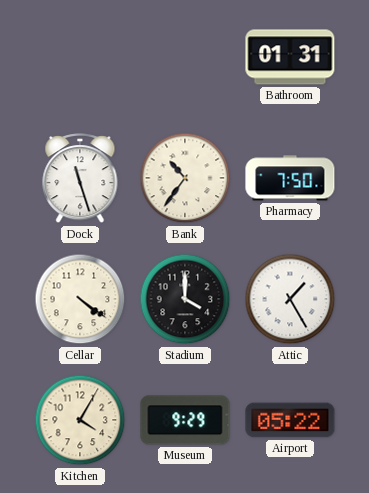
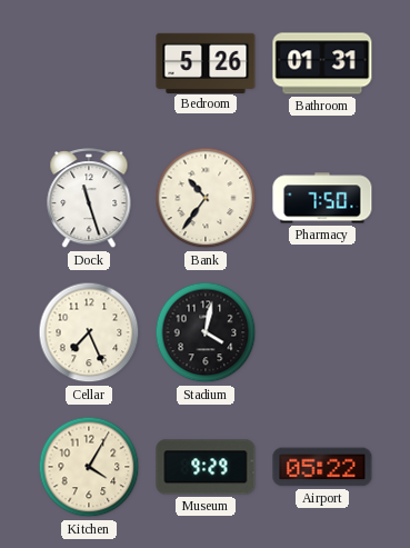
Bedroom: none -> 5:26 (206, 62)
Cellar: 4:21 -> 7:26 (89, 332)
Stadium: 4:00 -> 4:02 (206, 332)
Attic: 1:25 -> none (290, 299)
